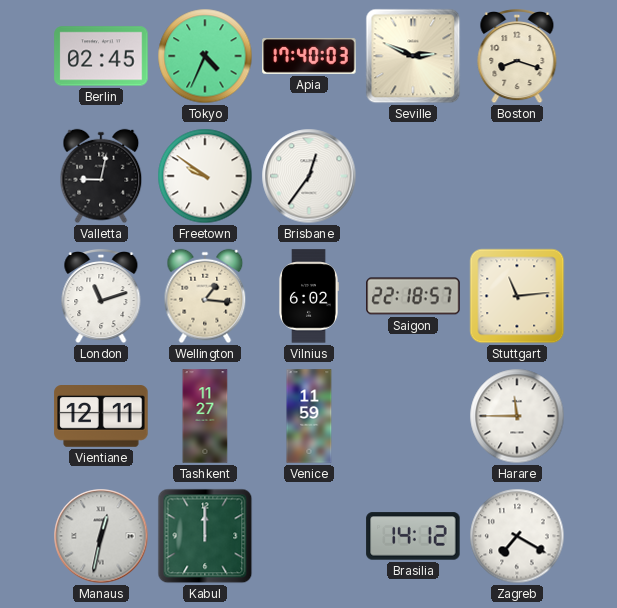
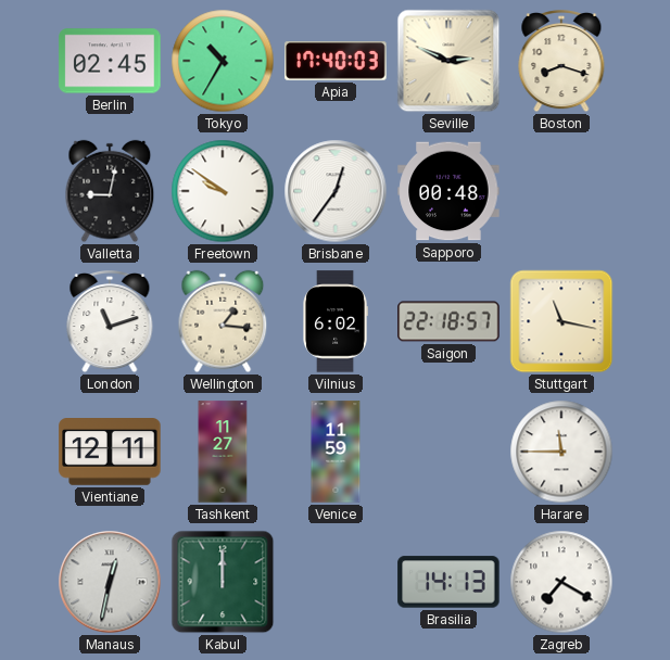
Tokyo: 4:34 -> 10:35 (223, 61)
Sapporo: none -> 00:48 (448, 191)
Stuttgart: 11:14 -> 11:17 (561, 321)
Brasilia: 14:12 -> 14:13 (448, 582)
